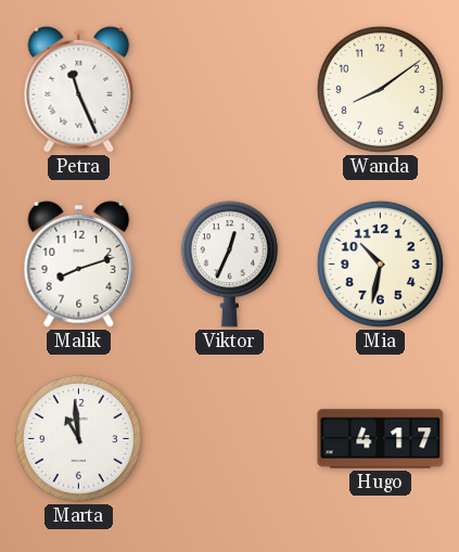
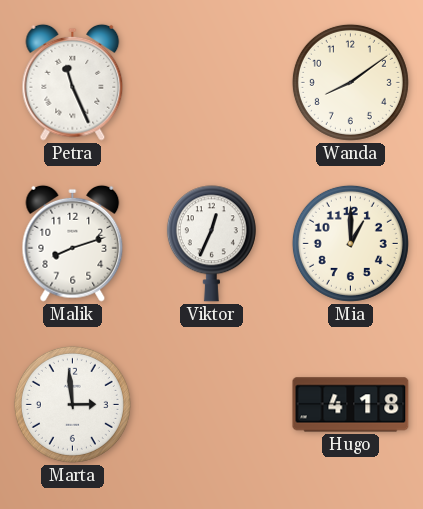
Mia: 10:32 -> 1:00 (350, 243)
Marta: 10:59 -> 2:59 (72, 404)
Hugo: 4:17 -> 4:18 (351, 405)
